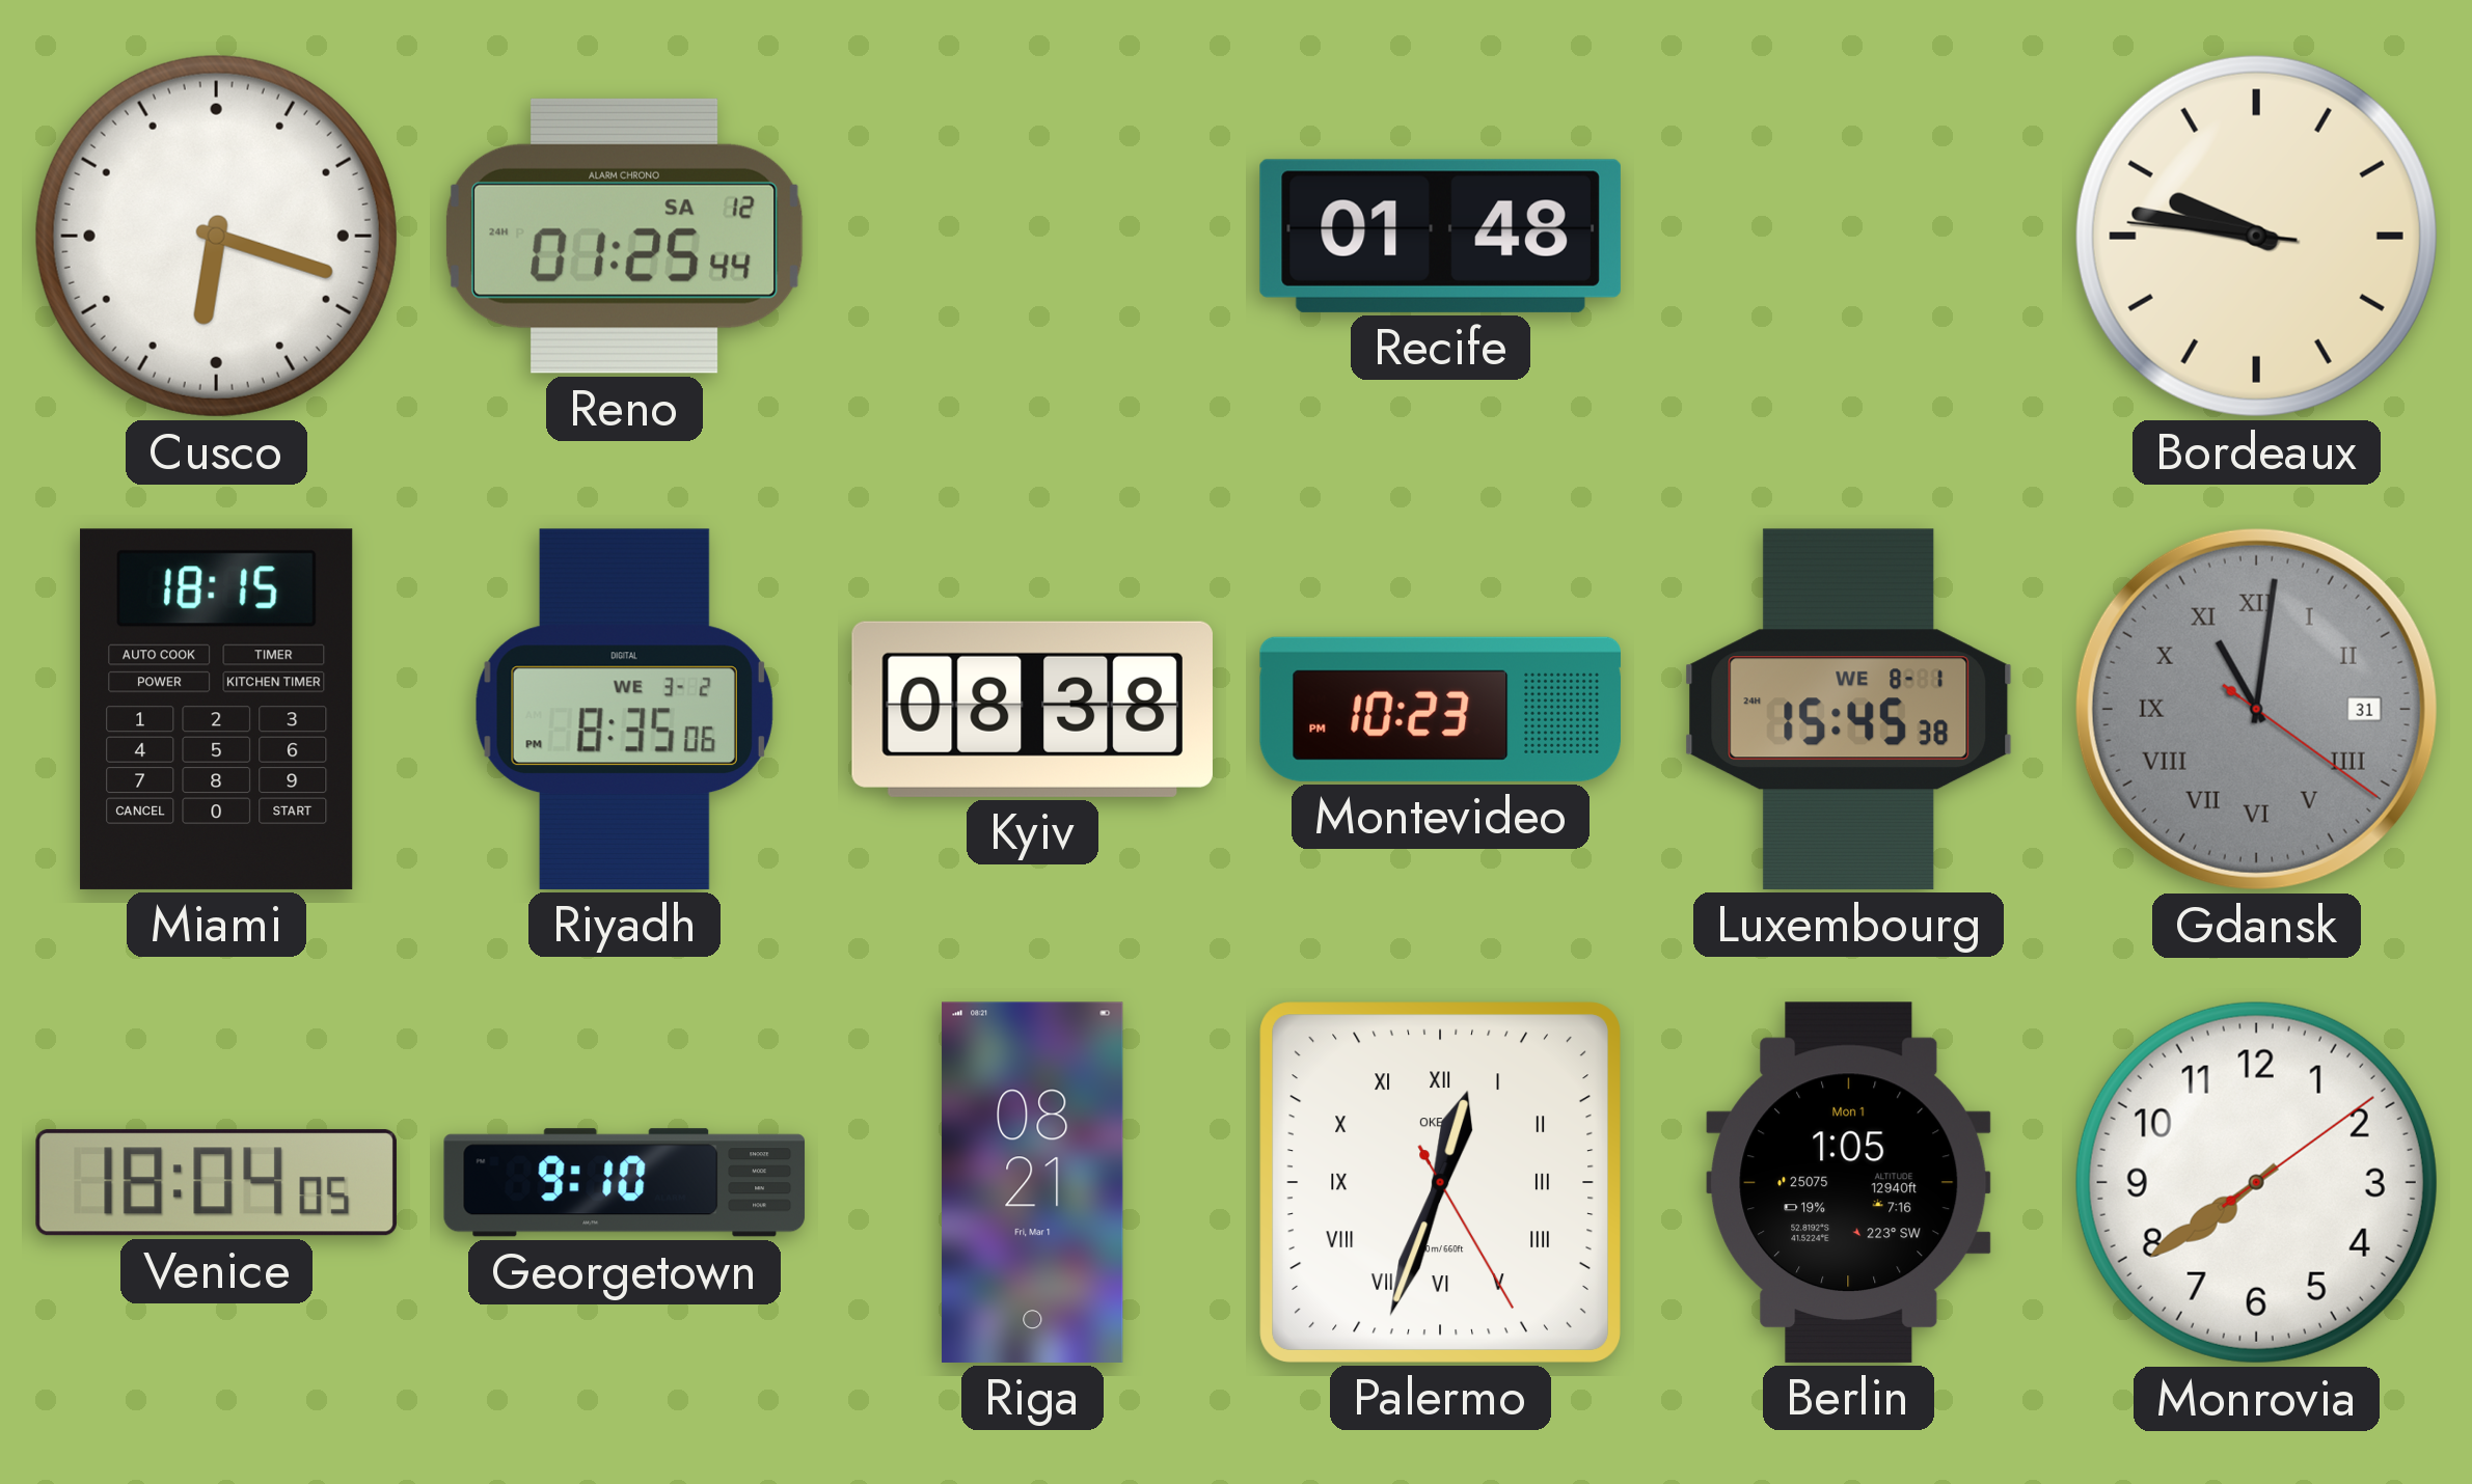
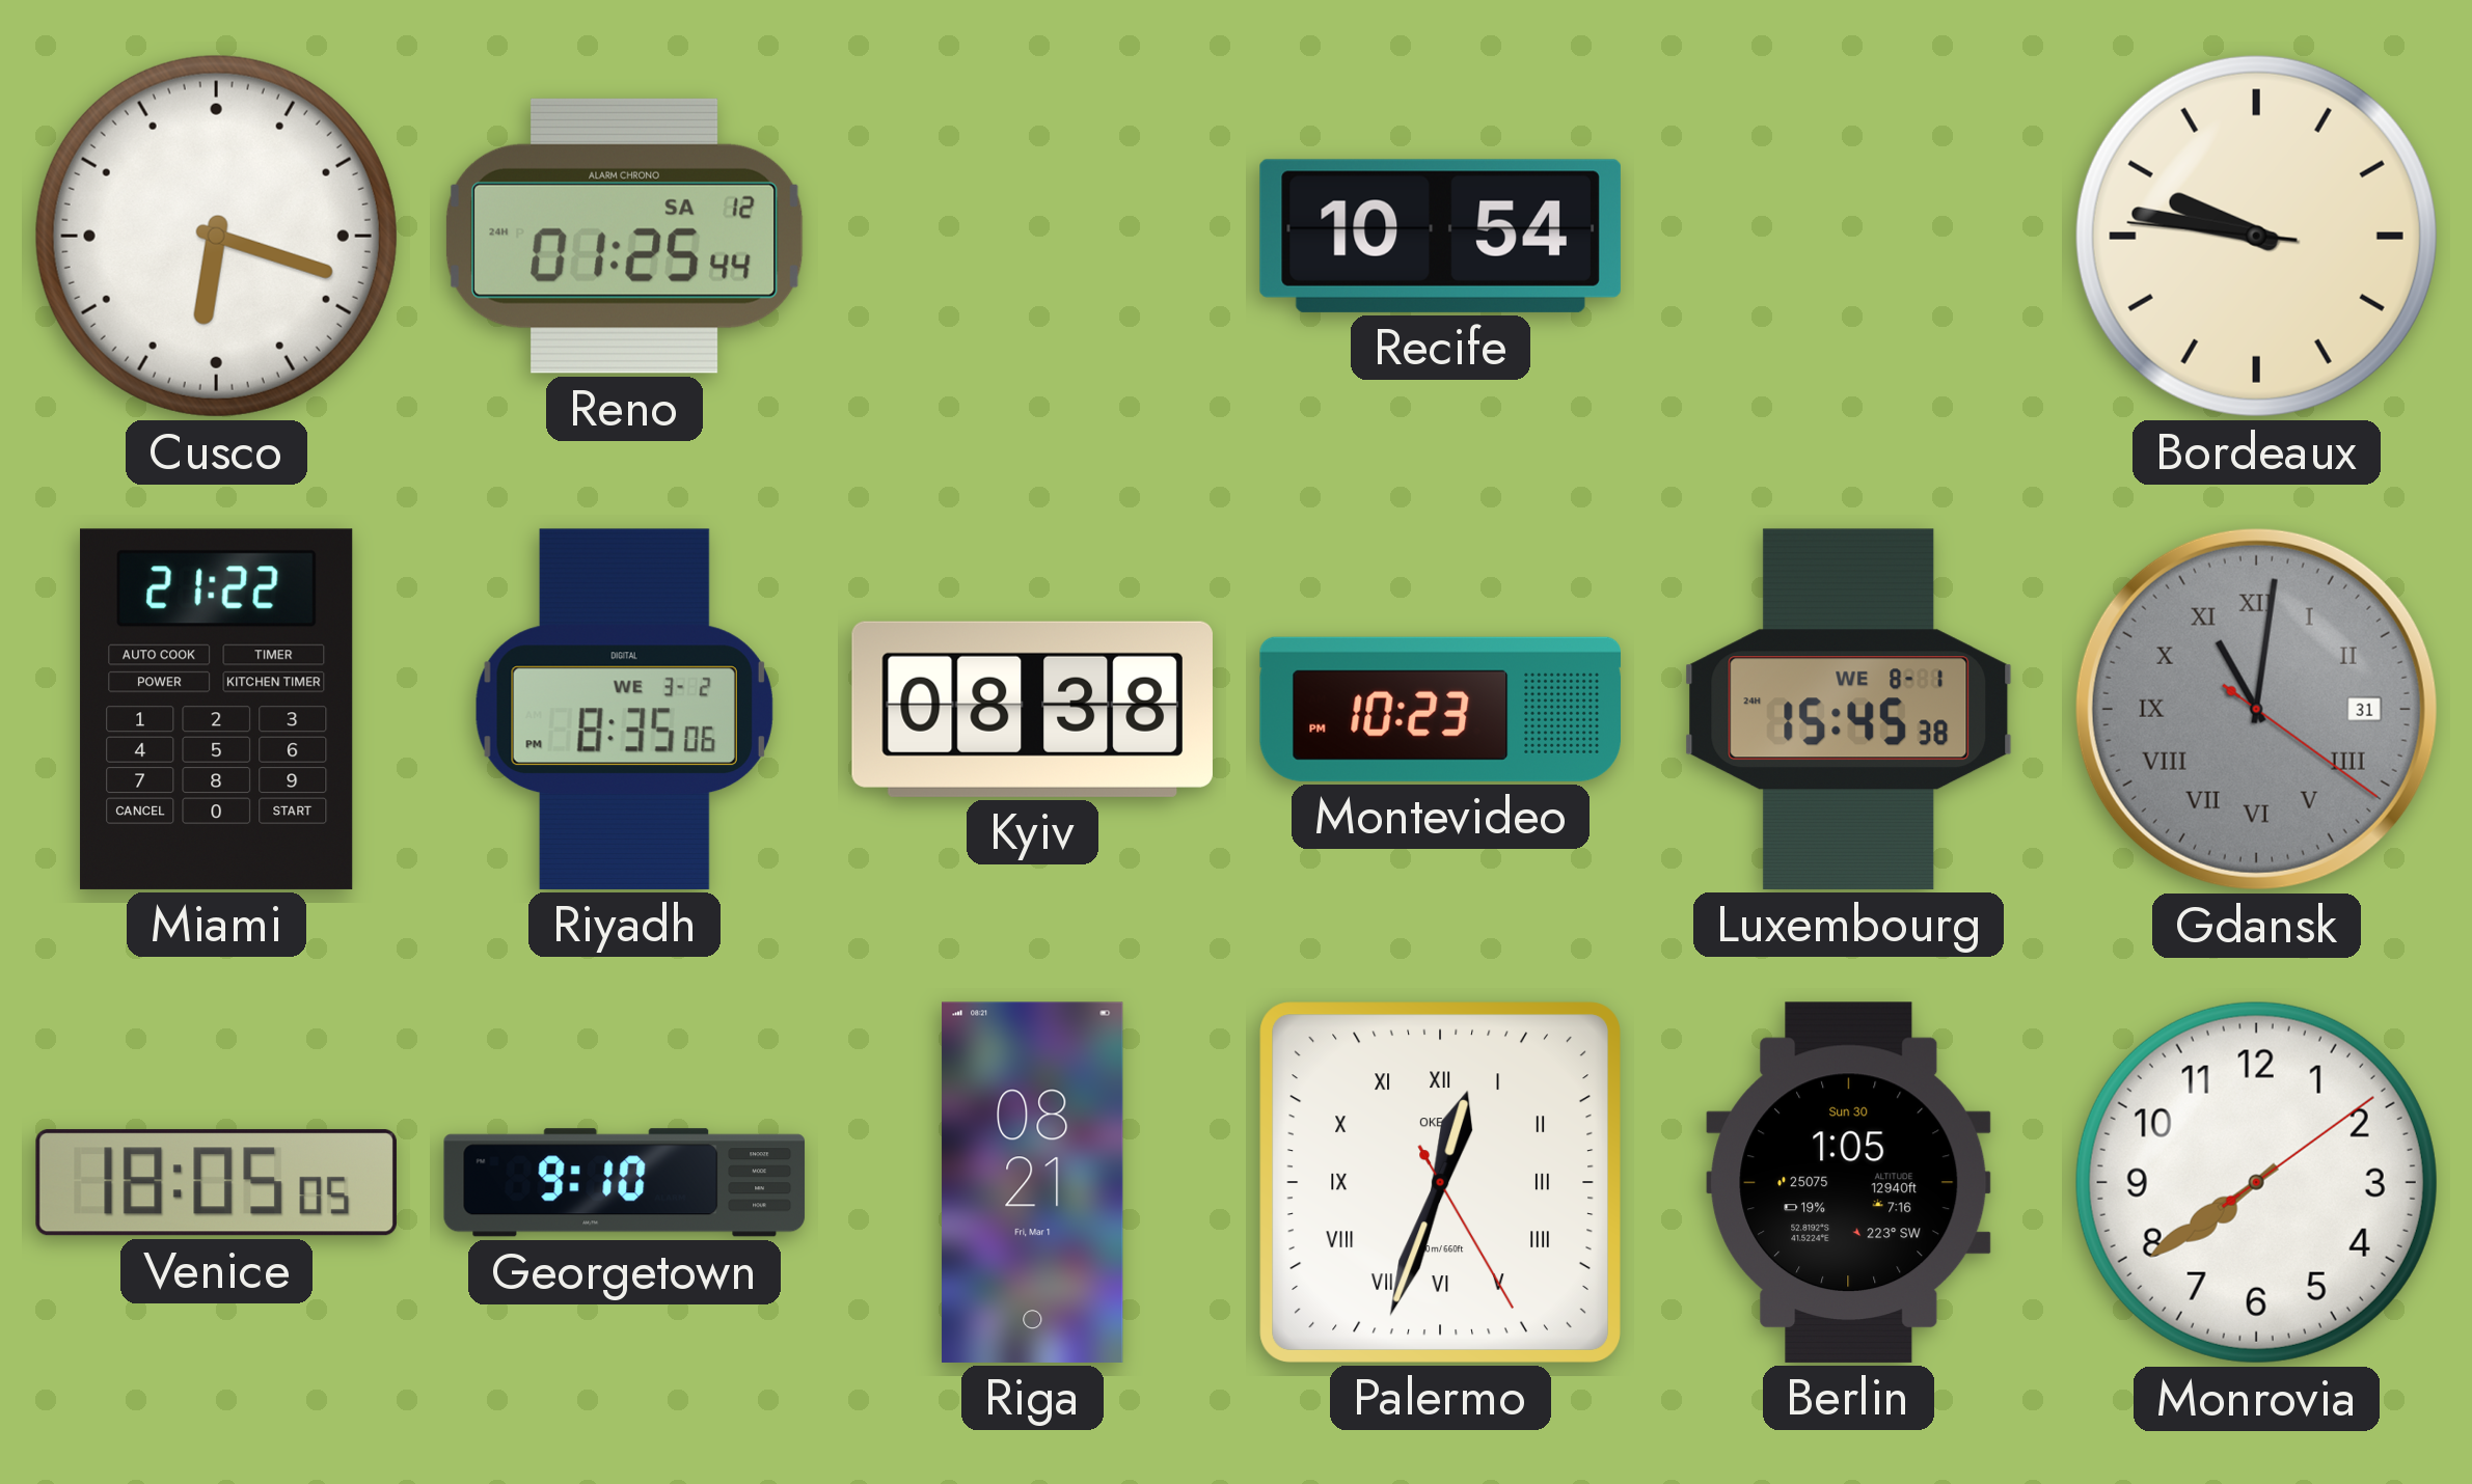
Recife: 01:48 -> 10:54 (1440, 236)
Miami: 18:15 -> 21:22 (217, 709)
Venice: 18:04 -> 18:05 (216, 1183)
Berlin date: Mon 1 -> Sun 30 (1849, 1182)
